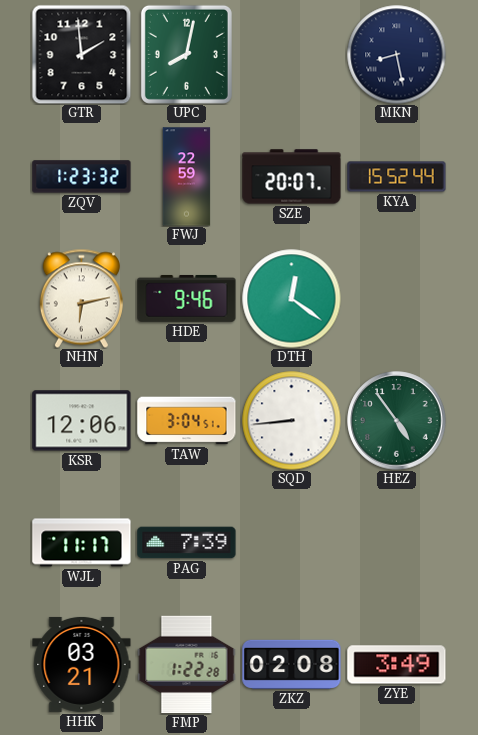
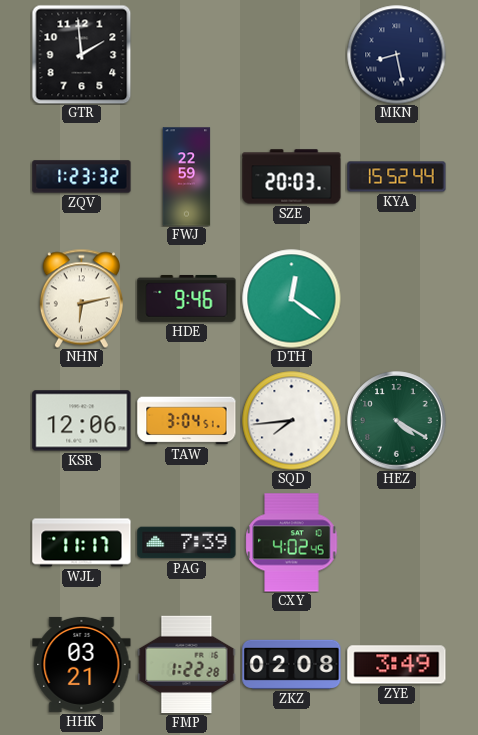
UPC: 8:02 -> none (186, 54)
SZE: 20:07 -> 20:03 (292, 177)
SQD: 8:44 -> 7:44 (292, 421)
HEZ: 4:54 -> 4:20 (397, 421)
CXY: none -> 4:02 (292, 543)
